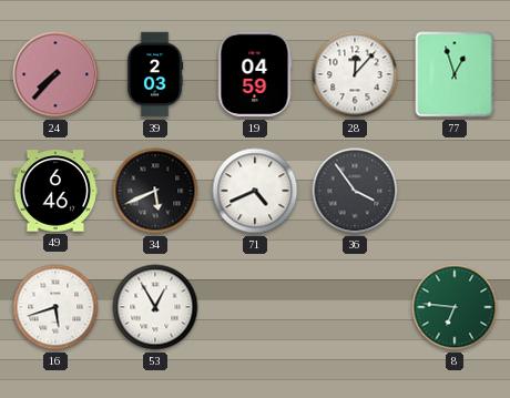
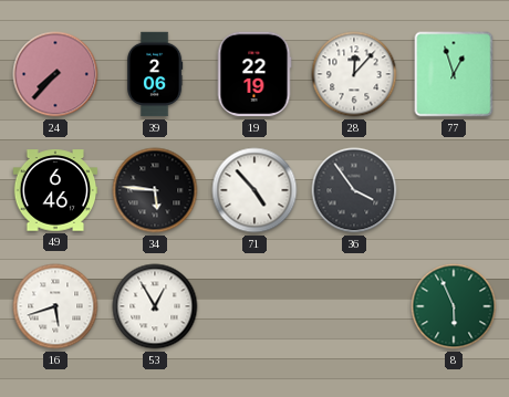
39: 2:03 -> 2:06 (156, 74)
19: 04:59 -> 22:19 (254, 74)
34: 5:41 -> 5:46 (155, 190)
71: 4:41 -> 4:53 (254, 190)
8: 6:46 -> 5:56 (454, 306)
